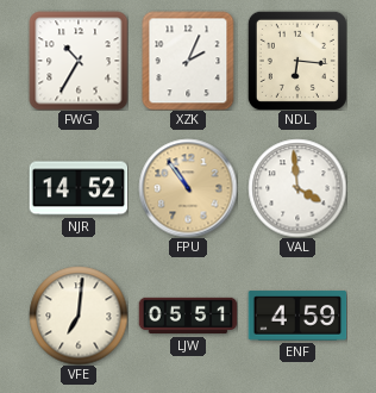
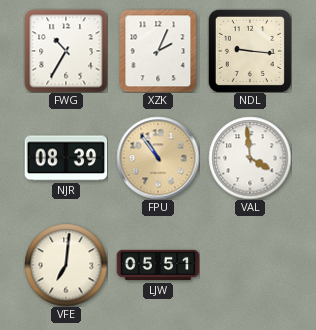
NDL: 6:16 -> 9:16 (250, 51)
NJR: 14:52 -> 08:39 (66, 158)
ENF: 4:59 -> none (297, 316)
